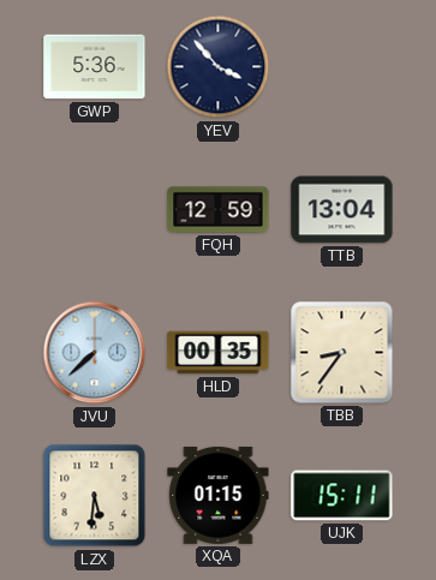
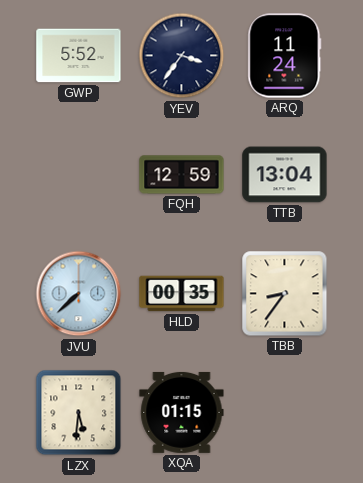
GWP: 5:36 -> 5:52 (79, 56)
YEV: 3:53 -> 3:36 (182, 56)
ARQ: none -> 11:24 (285, 56)
UJK: 15:11 -> none (342, 496)
